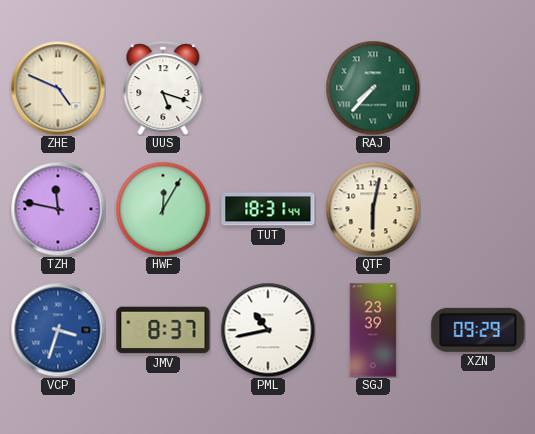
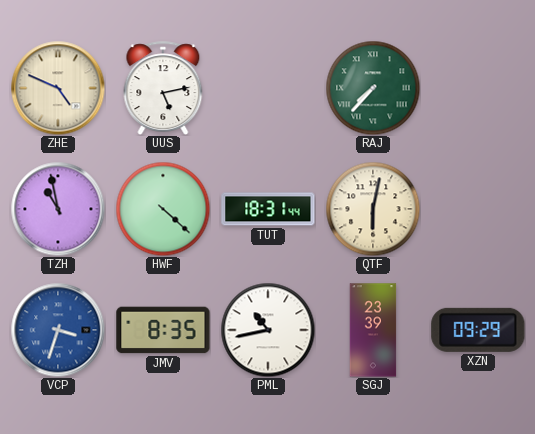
UUS: 5:18 -> 5:13 (163, 88)
TZH: 11:47 -> 10:58 (58, 209)
HWF: 12:05 -> 4:22 (163, 209)
JMV: 8:37 -> 8:35 (163, 330)
